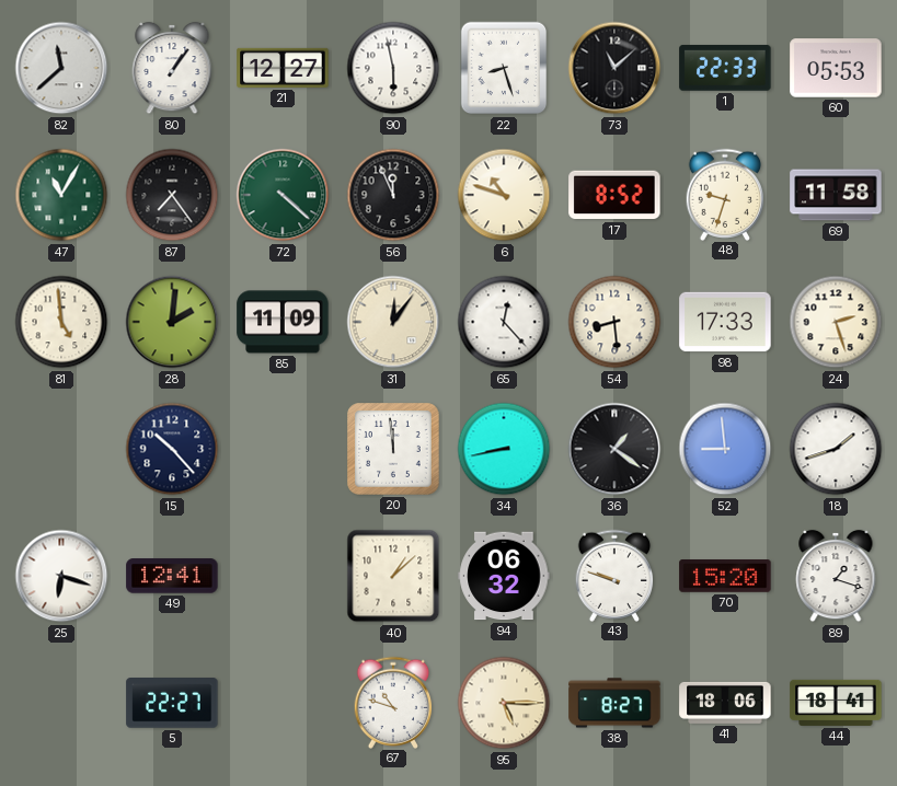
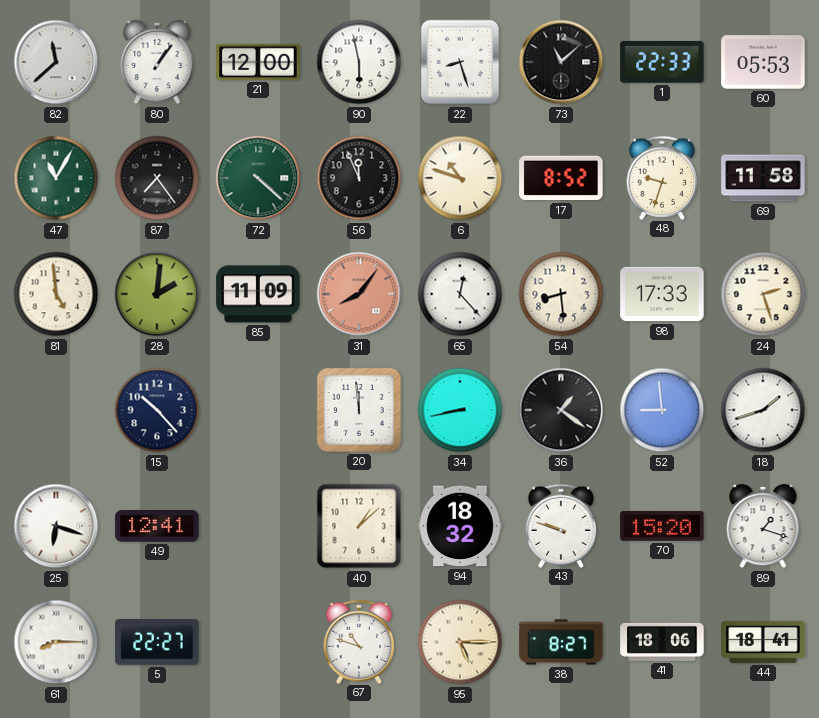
21: 12:27 -> 12:00 (258, 62)
31: 12:06 -> 8:06 (359, 294)
31 dial: cream -> salmon (359, 294)
94: 06:32 -> 18:32 (460, 526)
61: none -> 8:15 (56, 642)
